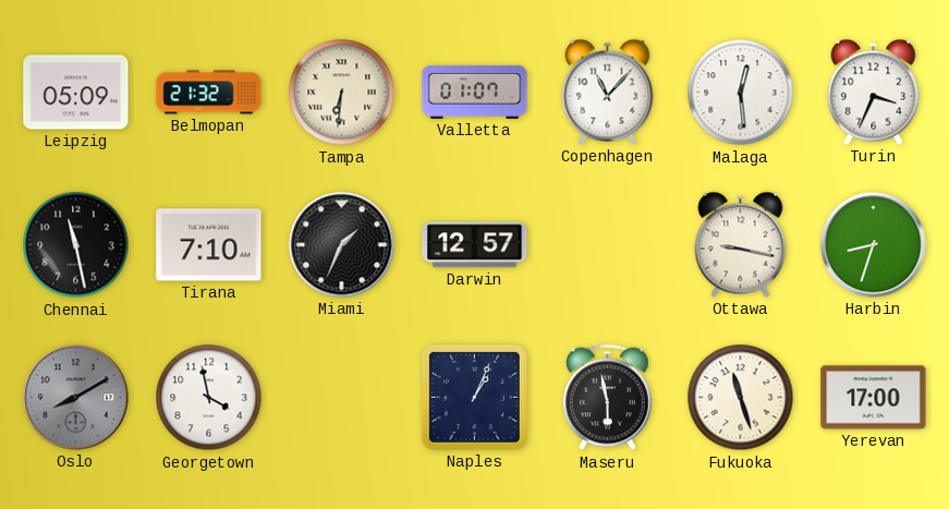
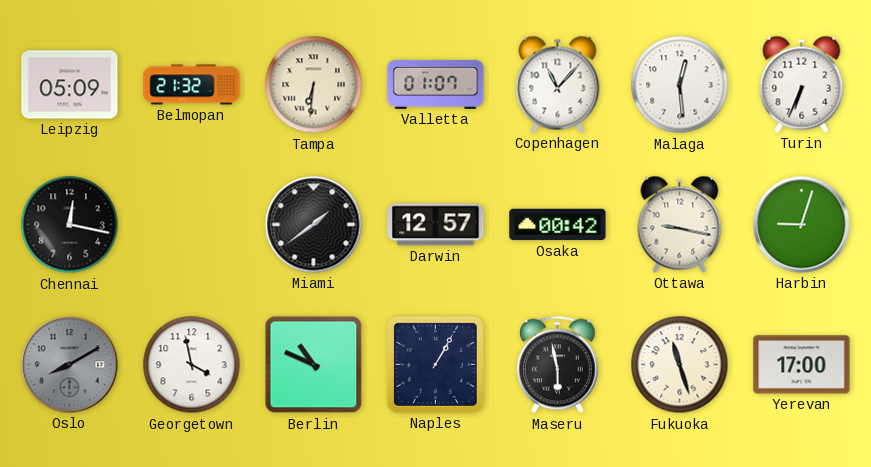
Turin: 3:34 -> 6:34 (802, 84)
Chennai: 11:28 -> 12:17 (70, 225)
Tirana: 7:10 -> none (209, 245)
Miami: 1:34 -> 1:39 (314, 225)
Osaka: none -> 00:42 (558, 225)
Harbin: 8:33 -> 9:03 (802, 225)
Berlin: none -> 10:49 (314, 365)
Naples: 1:04 -> 1:05 (435, 364)
